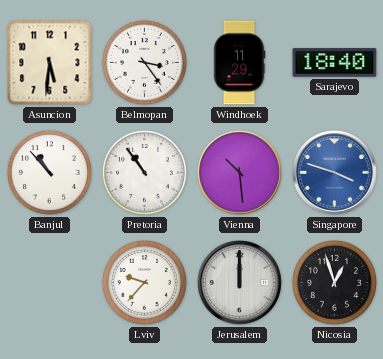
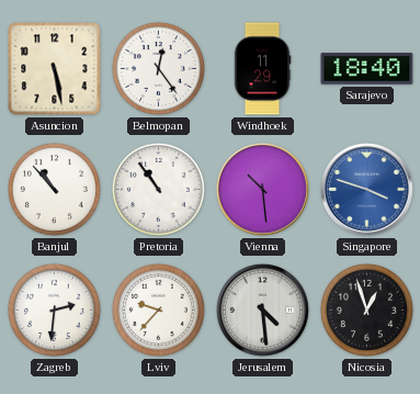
Asuncion: 5:31 -> 5:28 (55, 69)
Belmopan: 3:24 -> 12:24 (158, 68)
Zagreb: none -> 2:31 (54, 309)
Jerusalem: 12:00 -> 4:29 (263, 311)
